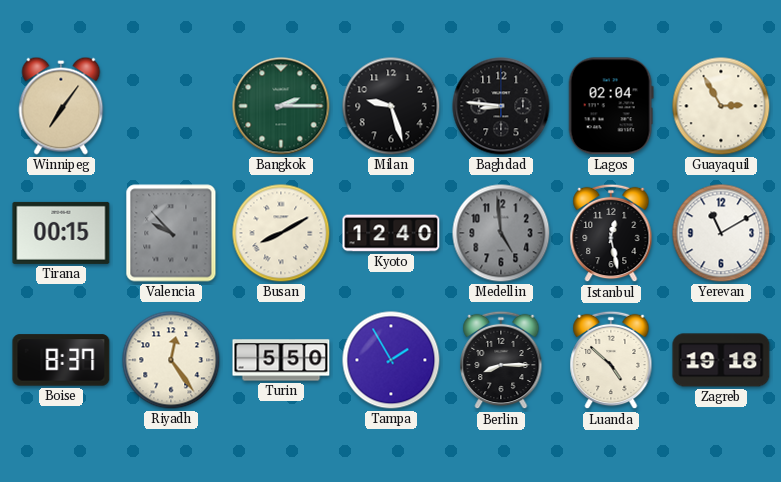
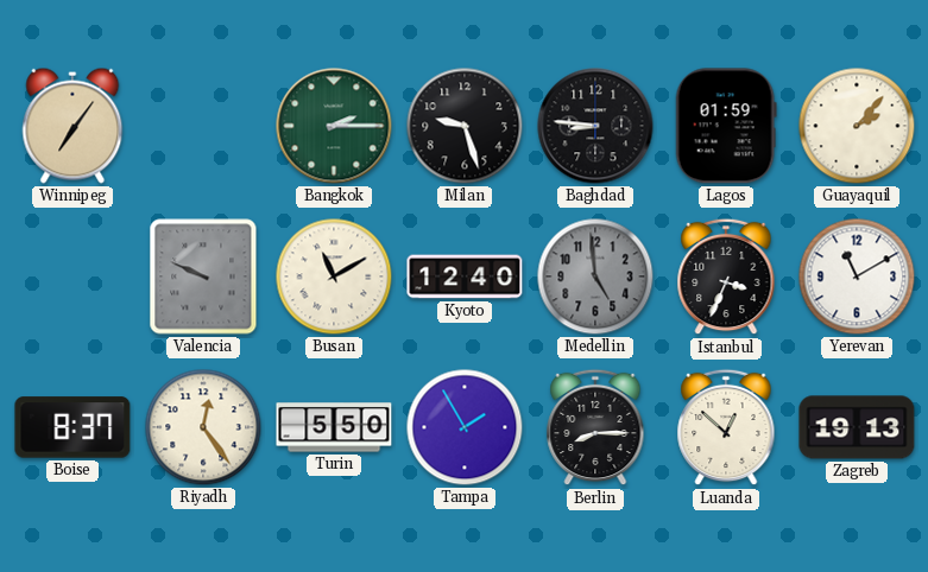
Lagos: 02:04 -> 01:59 (726, 126)
Guayaquil: 2:55 -> 2:07 (857, 126)
Tirana: 00:15 -> none (61, 233)
Valencia: 9:53 -> 9:49 (203, 277)
Busan: 8:10 -> 11:10 (334, 277)
Istanbul: 12:28 -> 3:34 (726, 277)
Luanda: 4:52 -> 12:52 (726, 427)
Zagreb: 19:18 -> 19:13 (857, 427)
